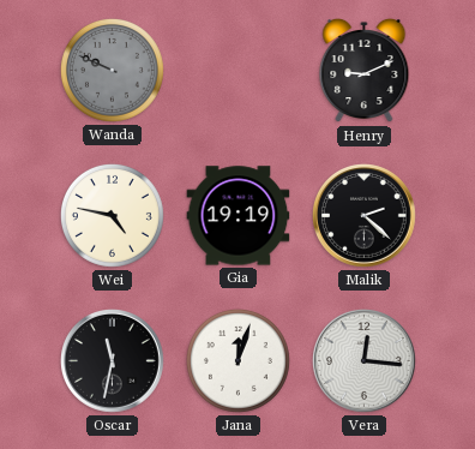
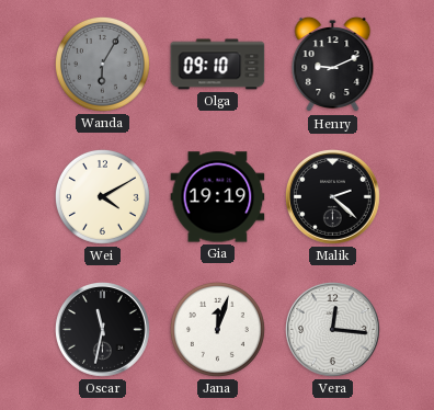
Wanda: 9:49 -> 6:05 (102, 64)
Olga: none -> 09:10 (218, 65)
Wei: 4:47 -> 4:10 (102, 196)
